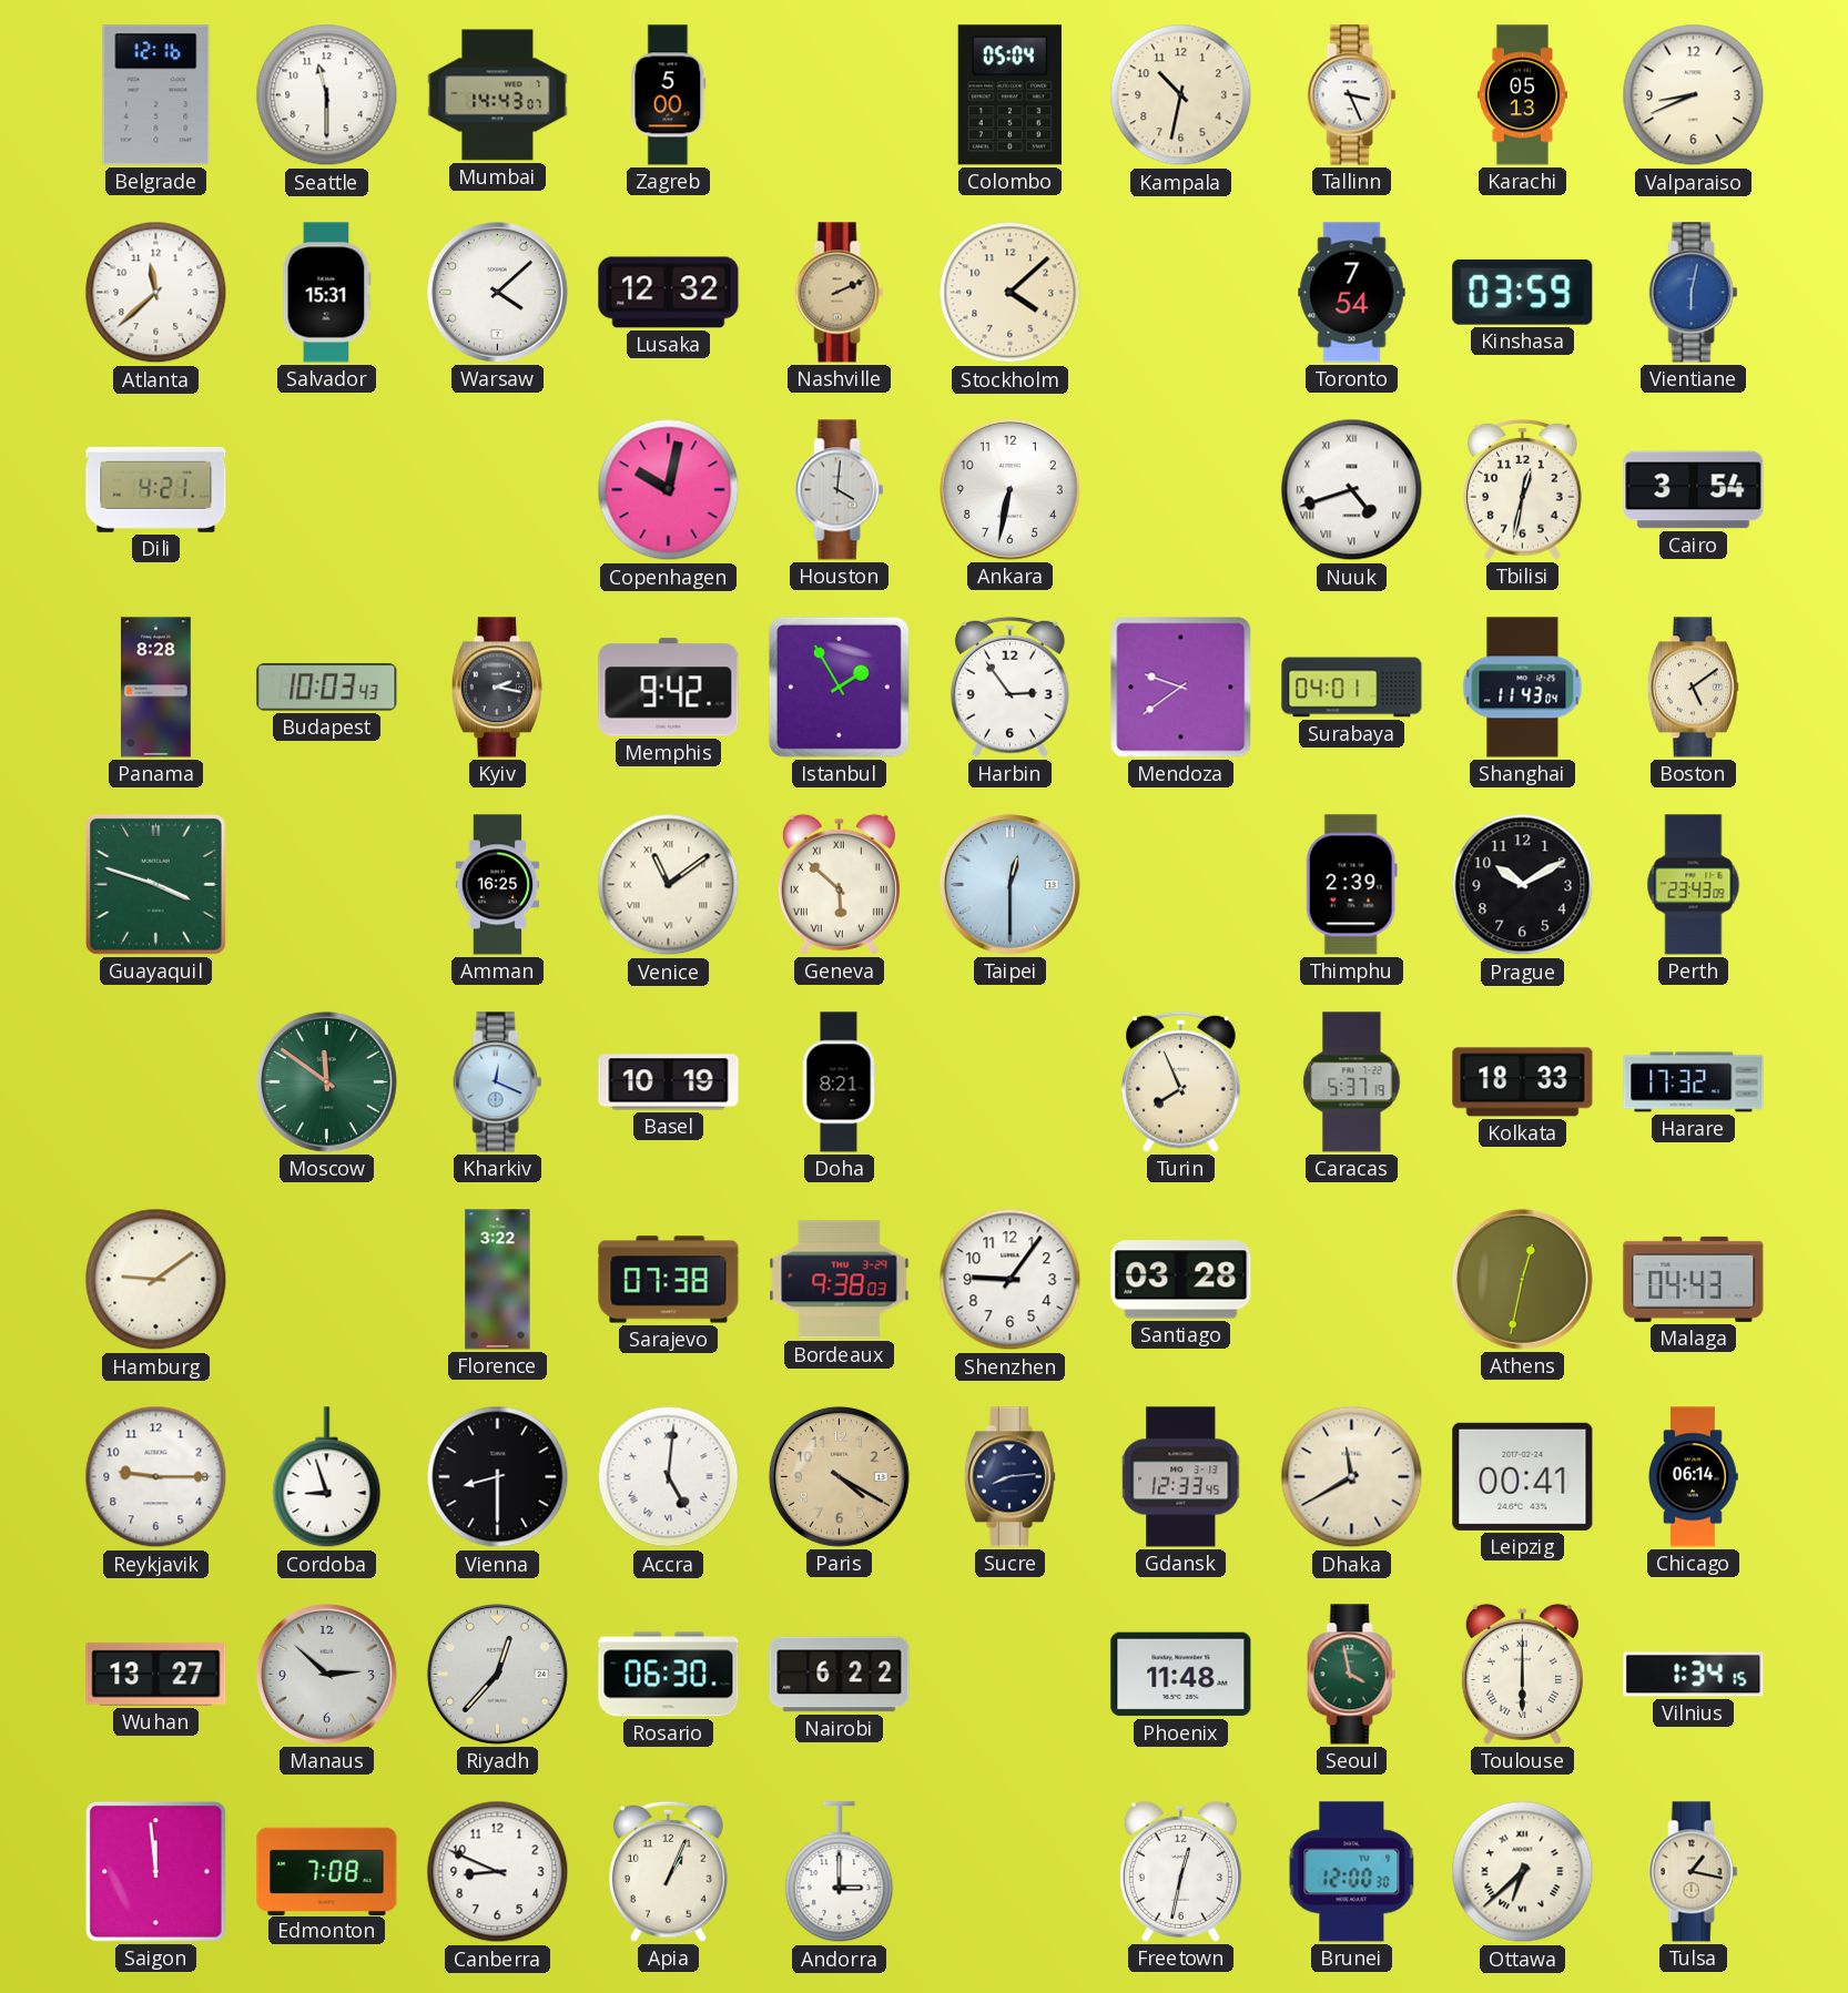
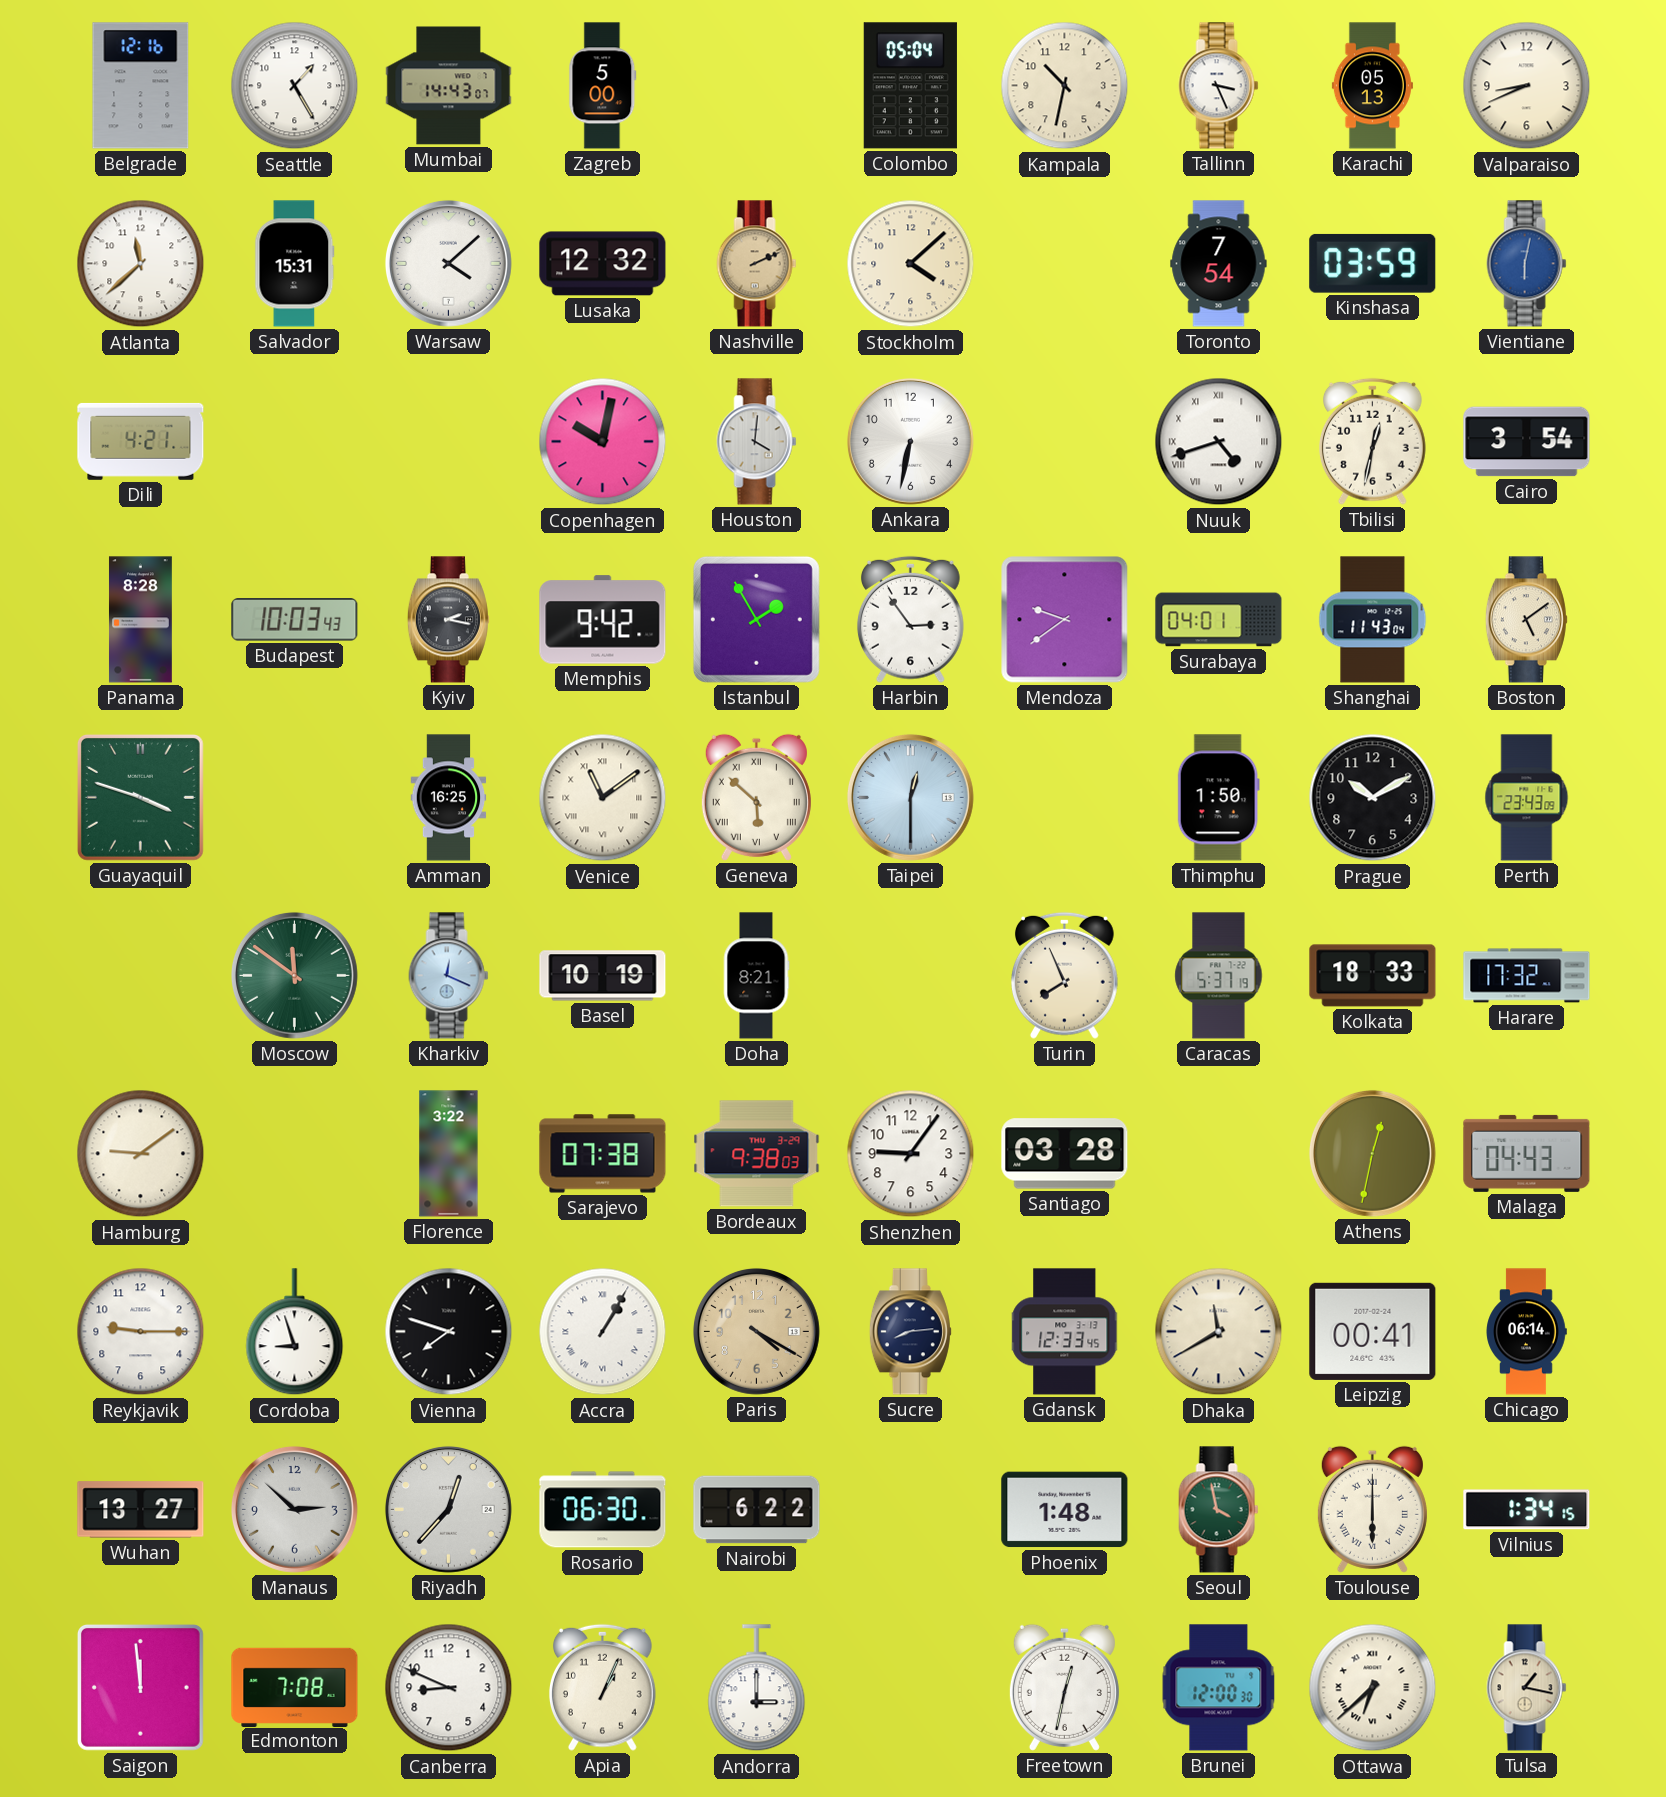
Seattle: 11:30 -> 1:25 (295, 86)
Thimphu: 2:39 -> 1:50 (1218, 798)
Vienna: 8:30 -> 7:48 (449, 1332)
Accra: 5:01 -> 1:05 (603, 1332)
Phoenix: 11:48 -> 1:48 (1065, 1510)
